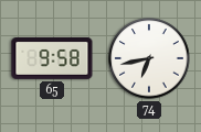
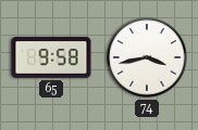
74: 6:43 -> 3:43 (147, 57)
